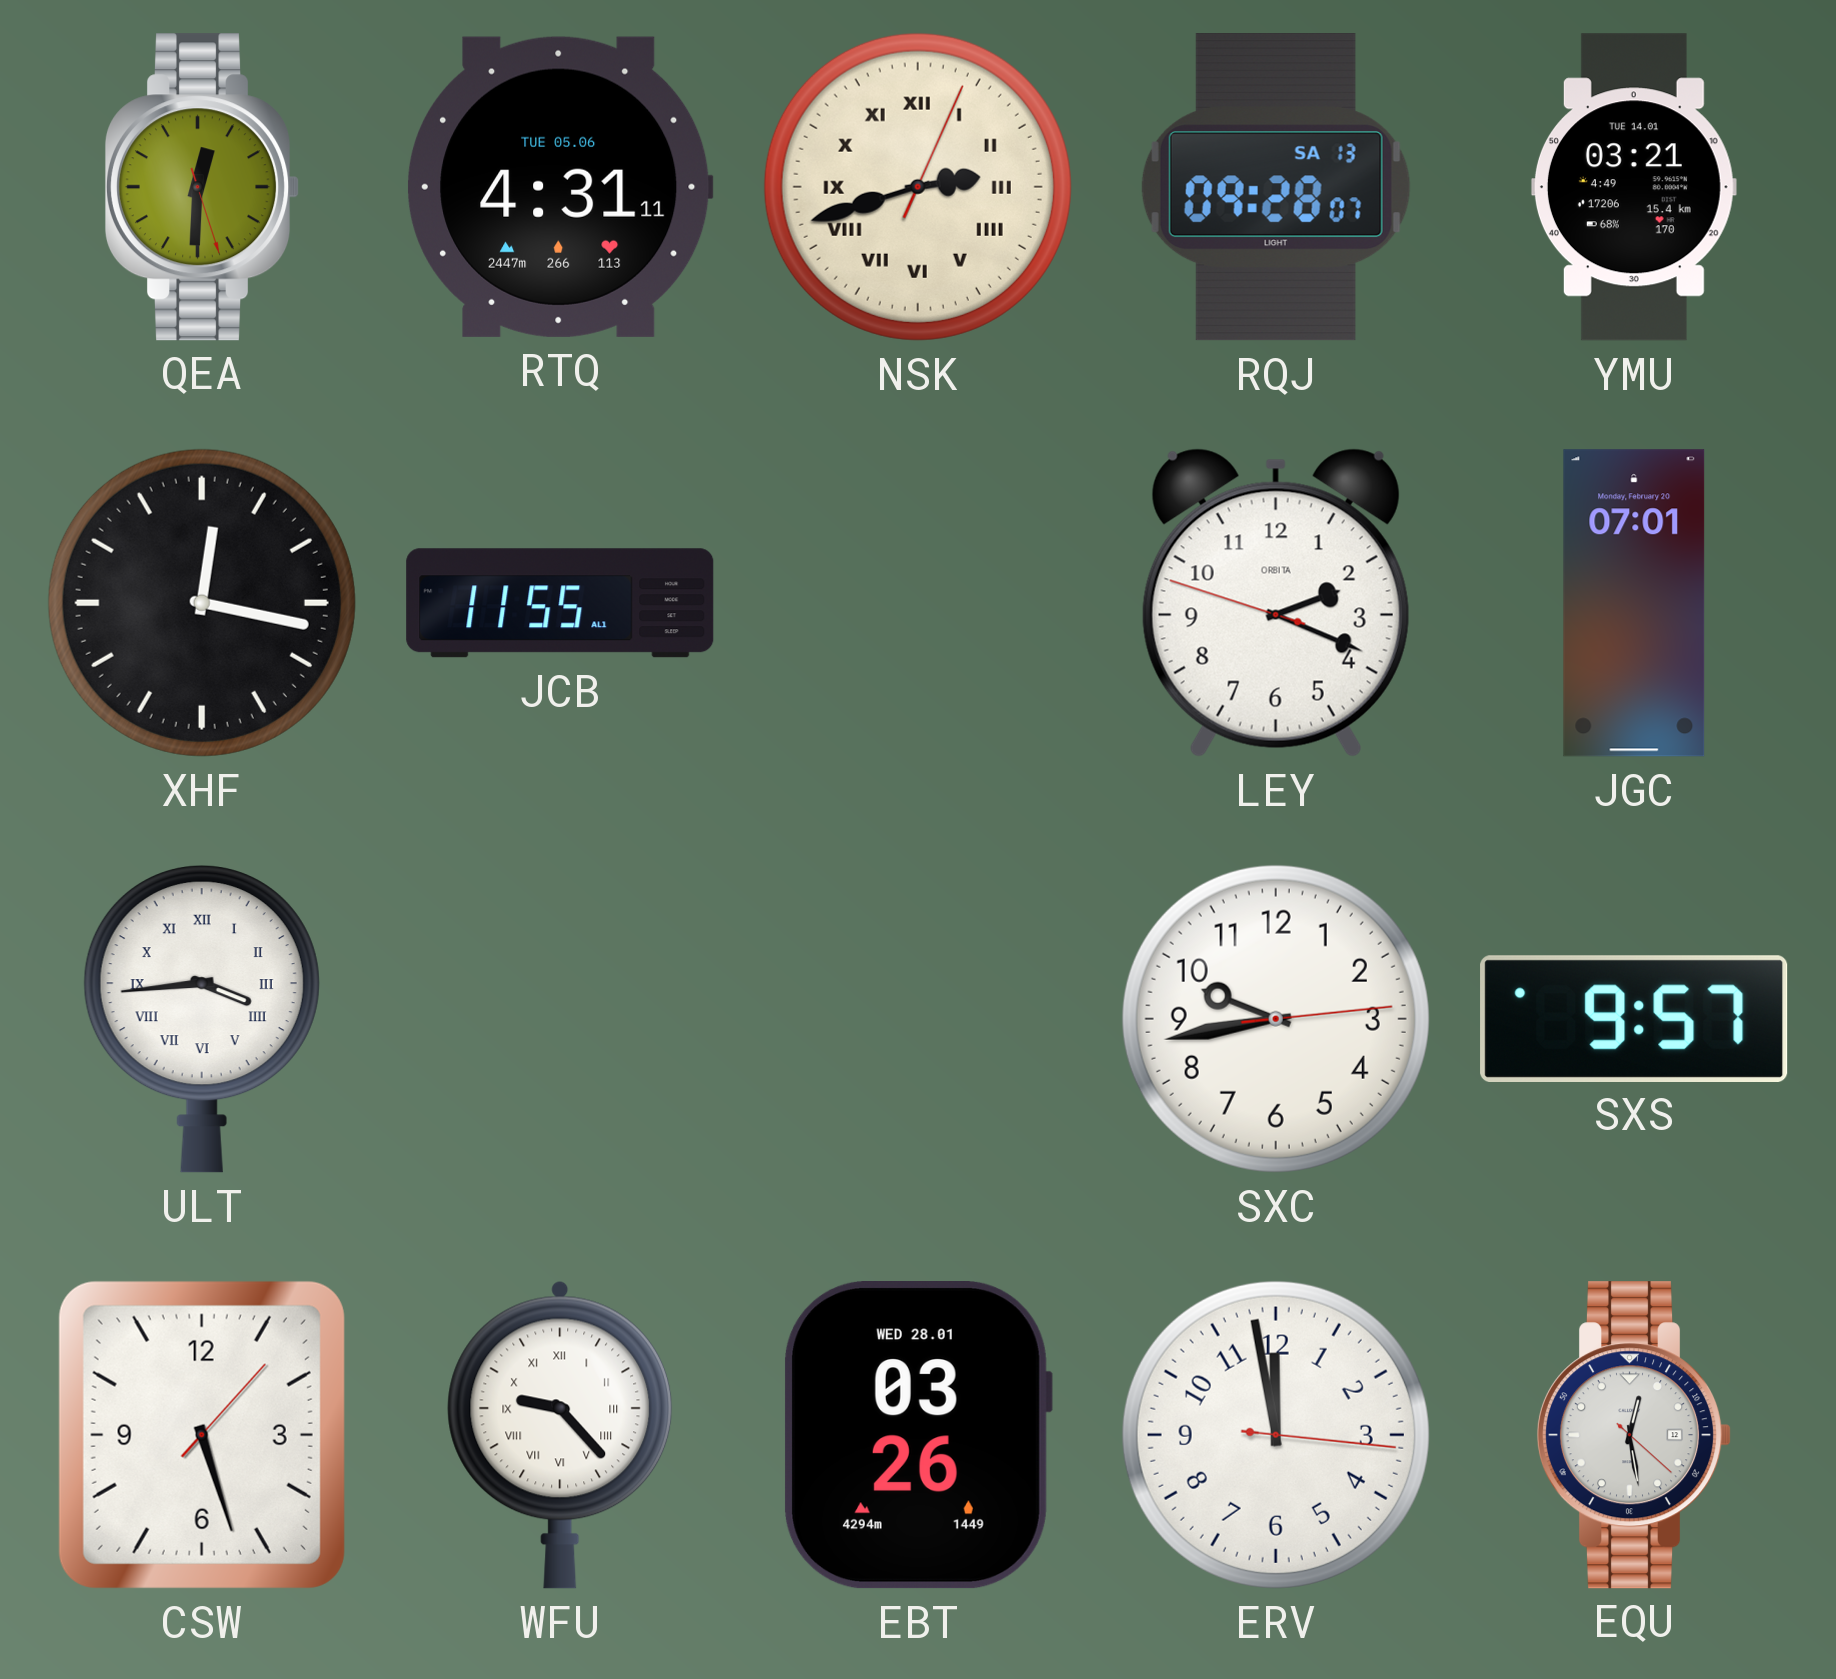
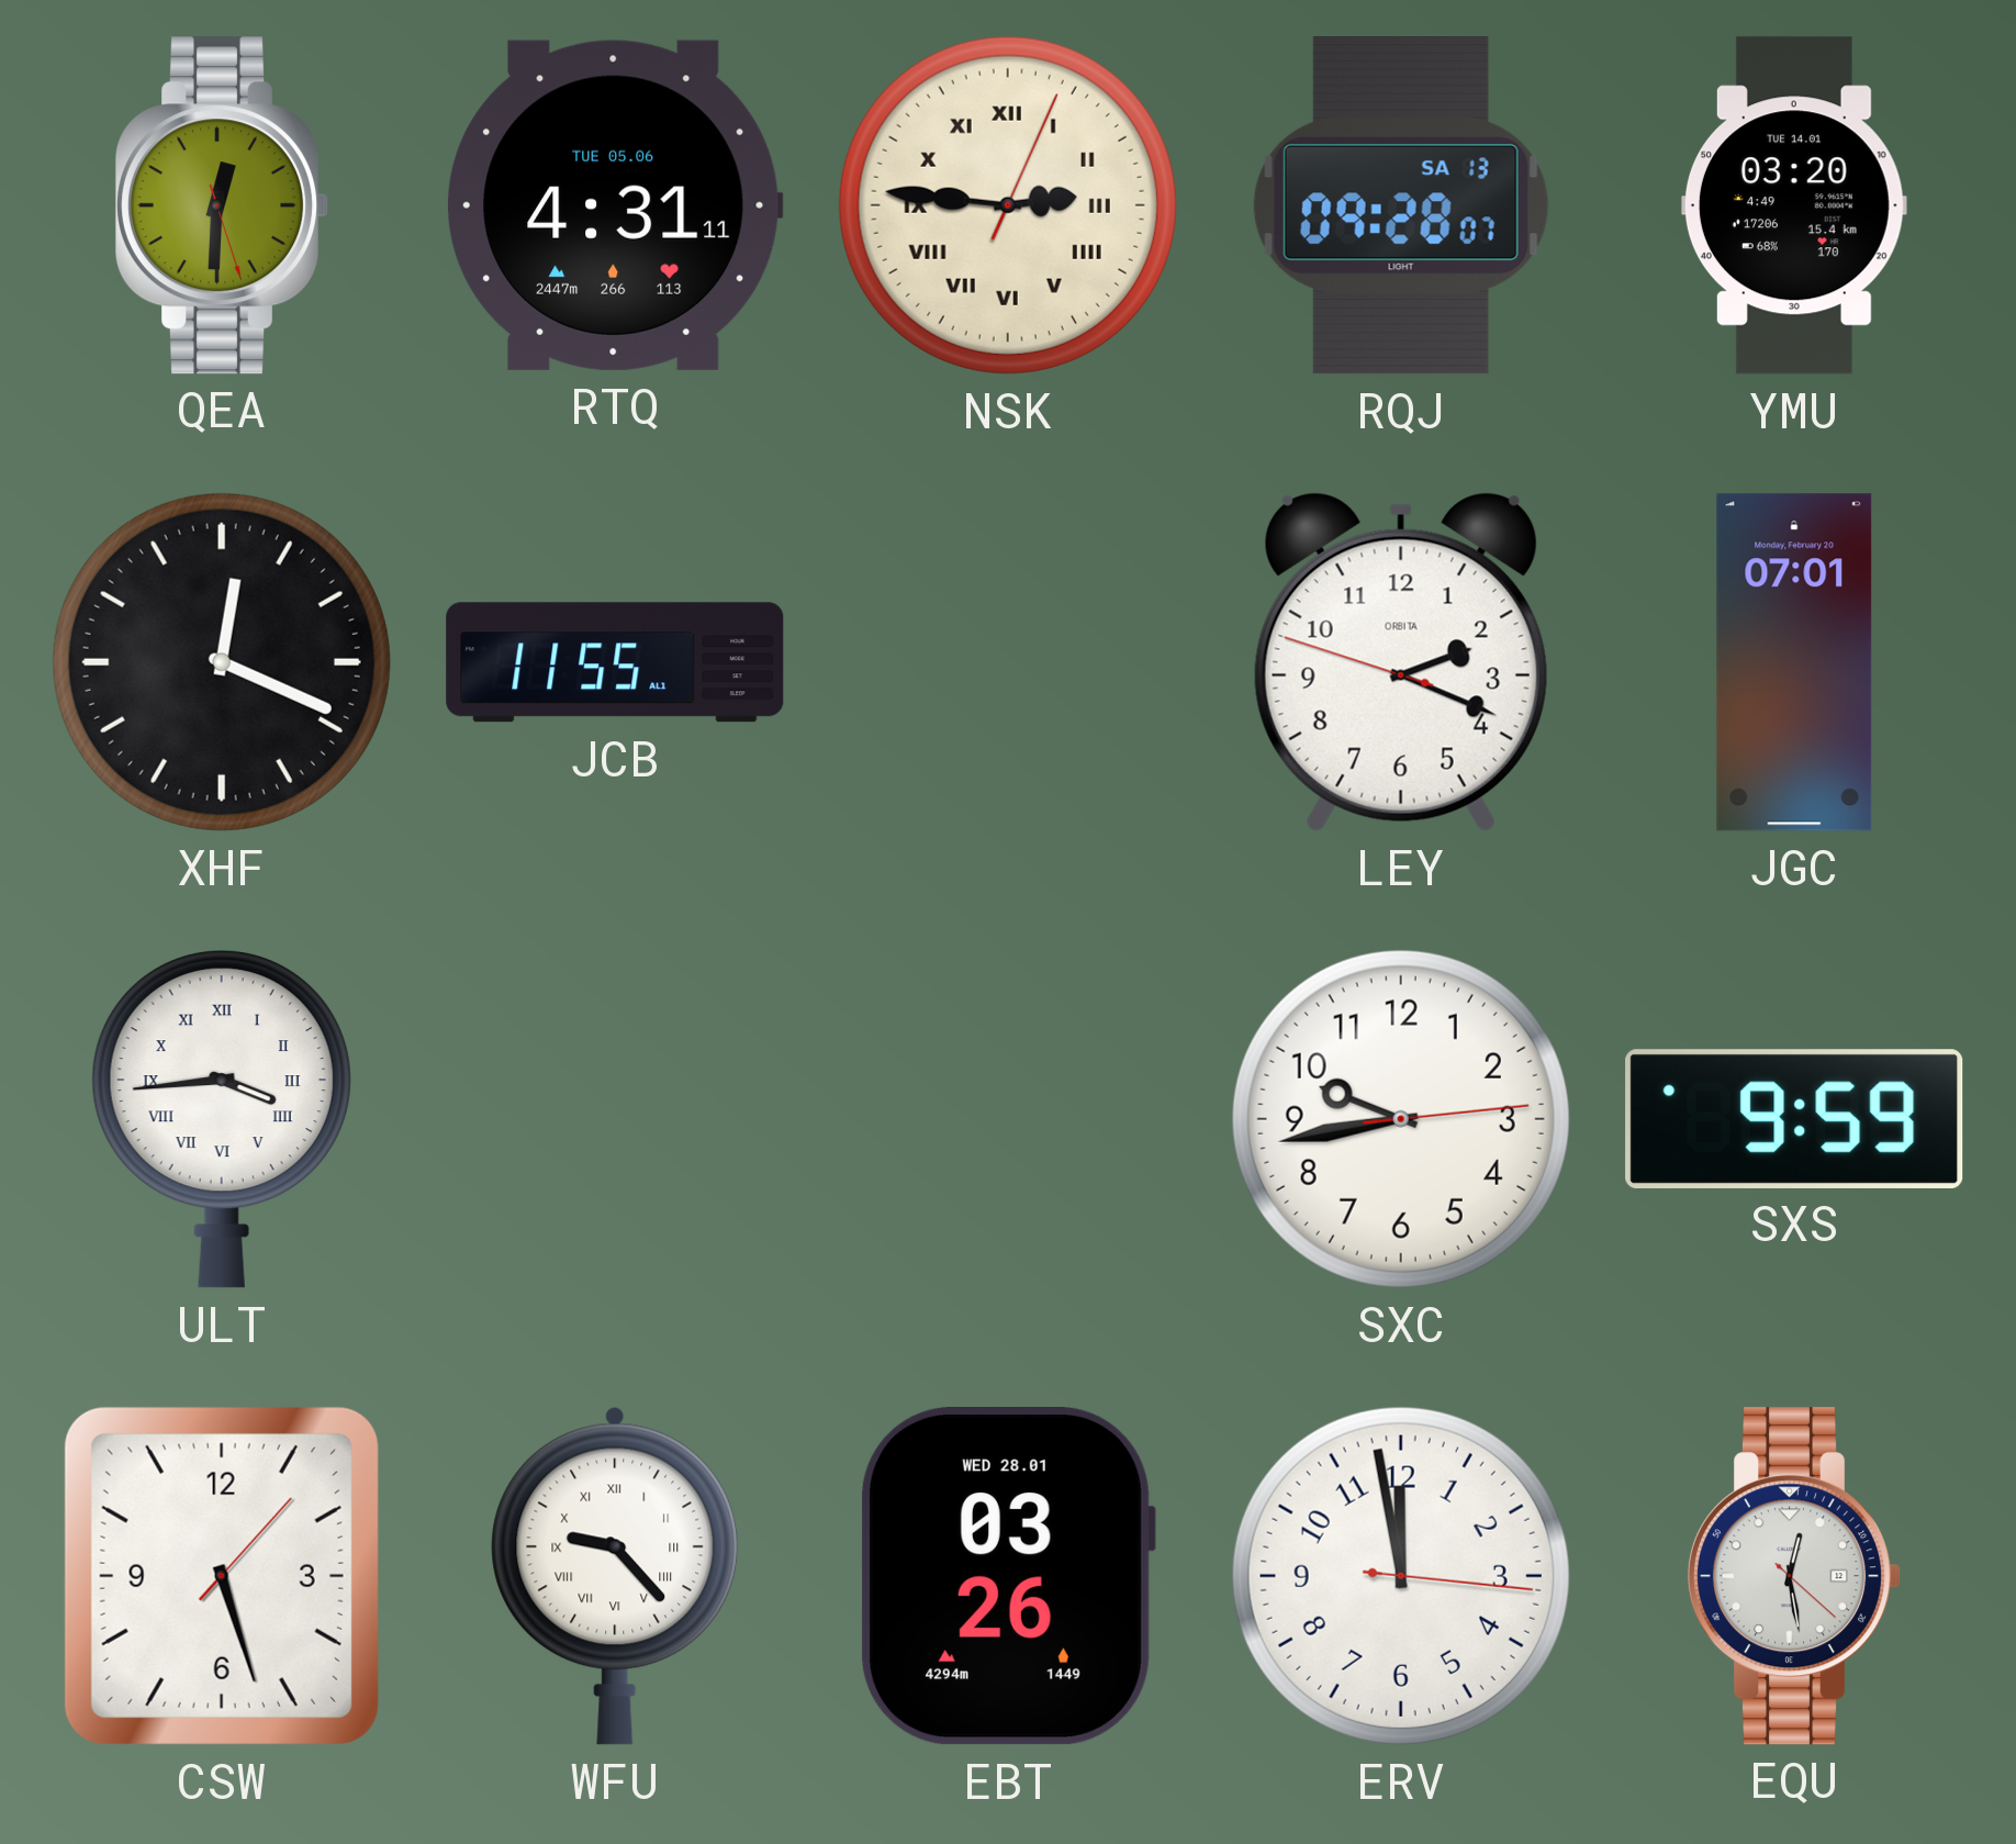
NSK: 2:42 -> 2:46 (1008, 205)
YMU: 03:21 -> 03:20 (1794, 205)
XHF: 12:17 -> 12:19 (222, 662)
SXS: 9:57 -> 9:59 (1794, 1118)
